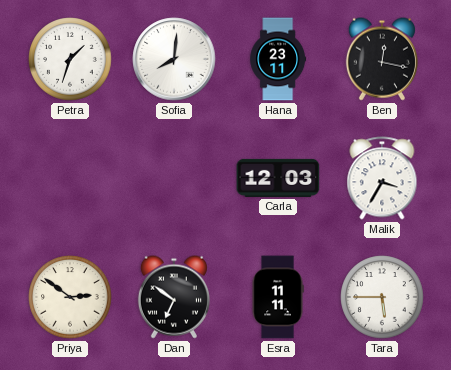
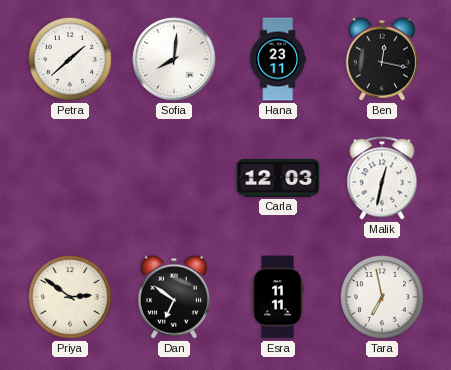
Petra: 1:33 -> 1:38 (70, 59)
Malik: 3:35 -> 12:32 (382, 178)
Tara: 5:45 -> 6:58 (382, 297)
